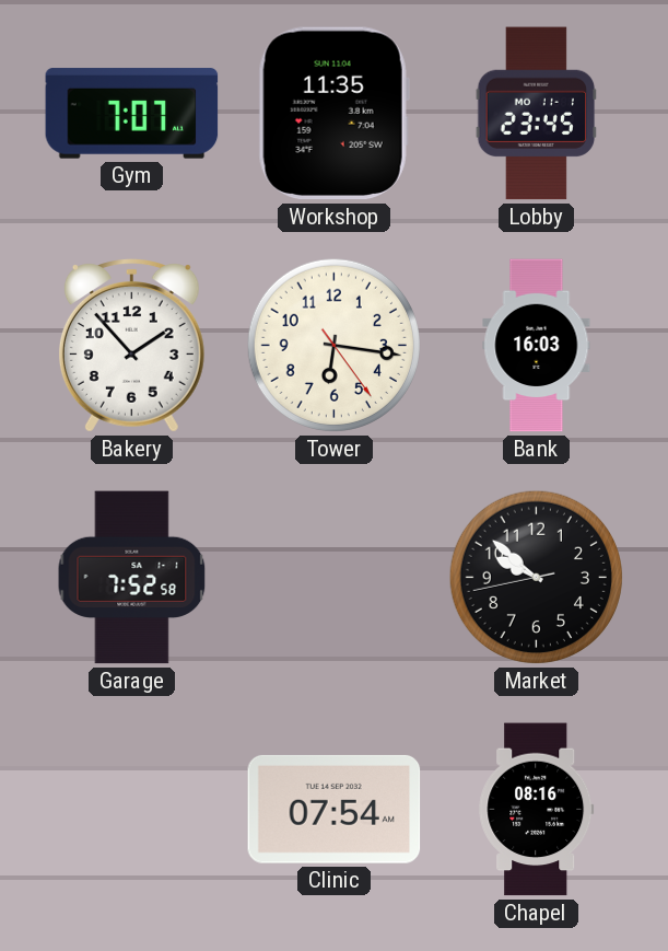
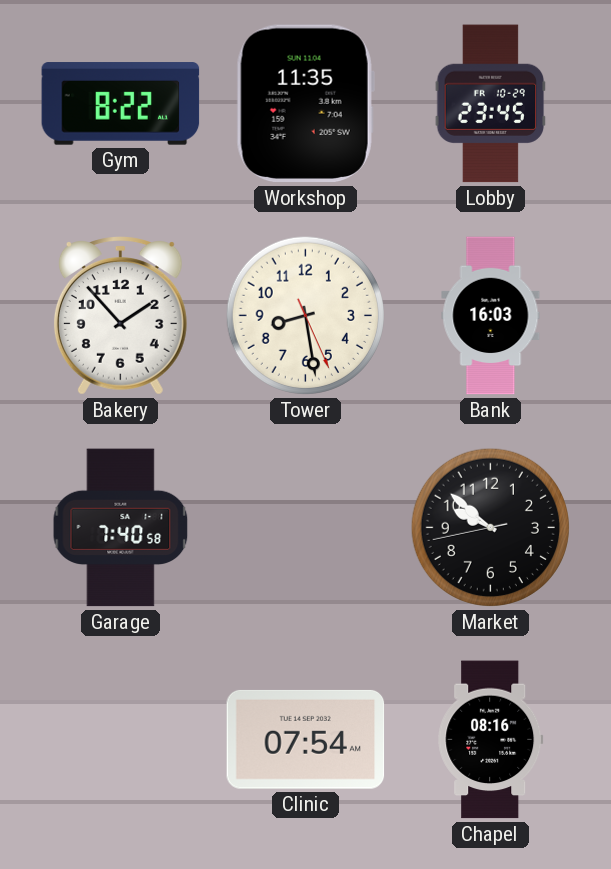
Gym: 7:07 -> 8:22 (121, 104)
Lobby date: MO 11-1 -> FR 10-29 (491, 104)
Tower: 6:16 -> 8:28 (305, 315)
Garage: 7:52 -> 7:40 (121, 528)
